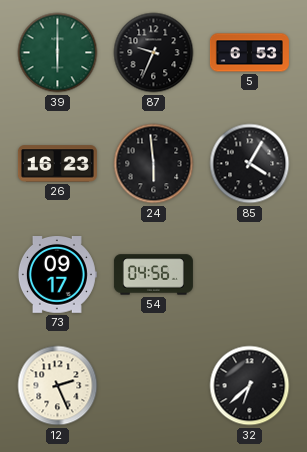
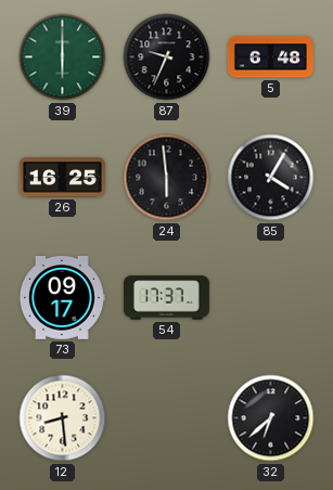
5: 6:53 -> 6:48 (270, 57)
26: 16:23 -> 16:25 (62, 178)
54: 04:56 -> 17:37 (166, 298)
12: 2:26 -> 8:29 (63, 418)
